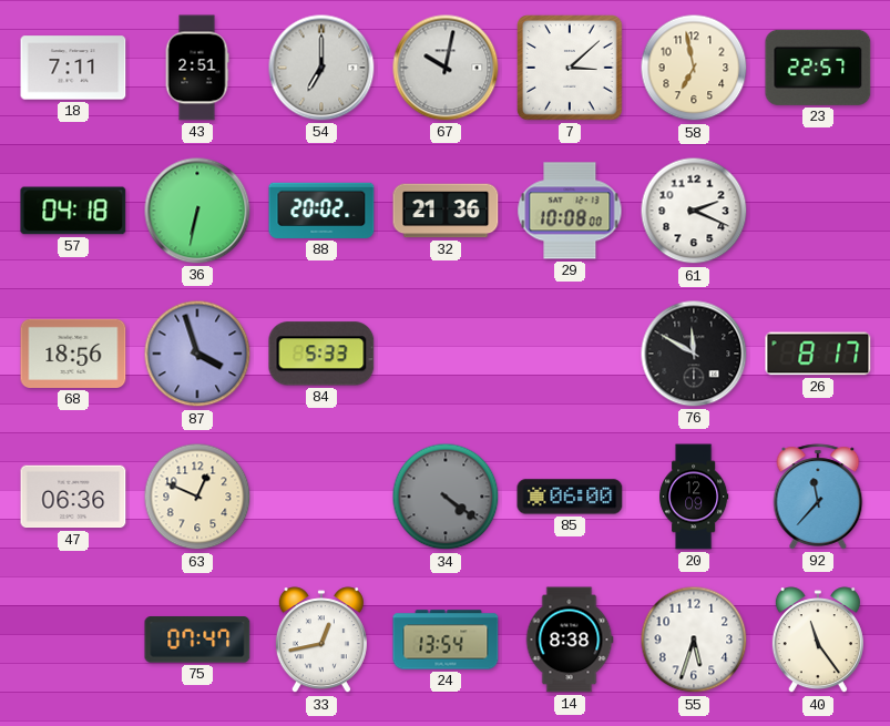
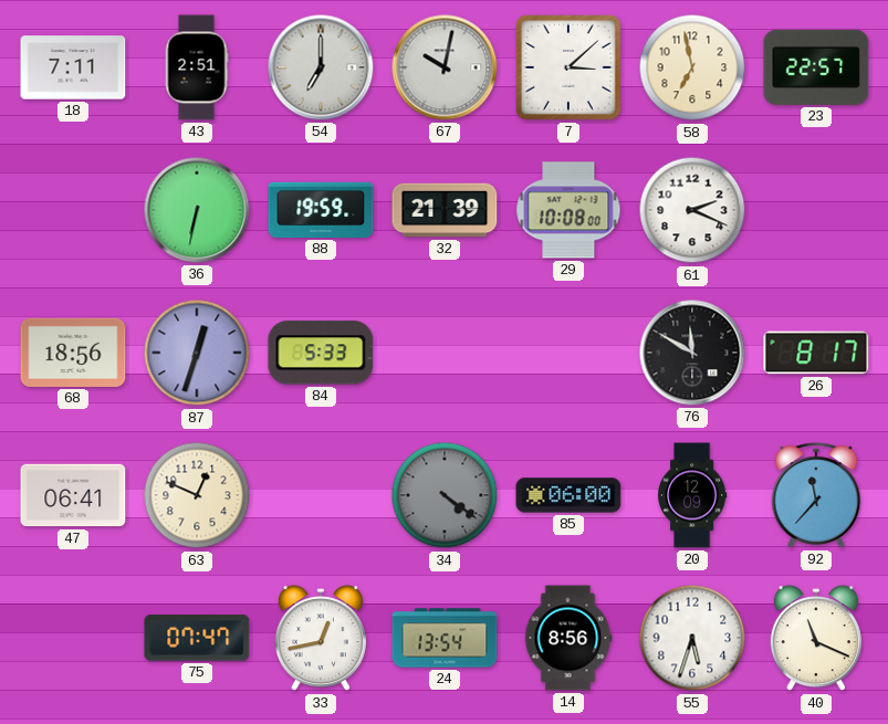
57: 04:18 -> none (73, 211)
88: 20:02 -> 19:59 (321, 210)
32: 21:36 -> 21:39 (445, 210)
87: 3:57 -> 12:33 (197, 353)
47: 06:36 -> 06:41 (73, 495)
14: 8:38 -> 8:56 (568, 638)
40: 11:24 -> 11:19 (816, 639)
